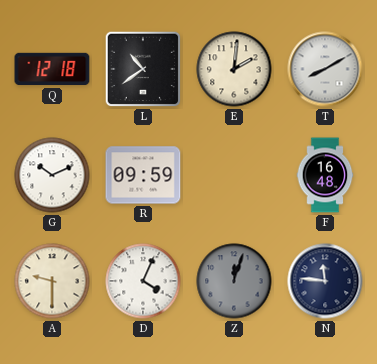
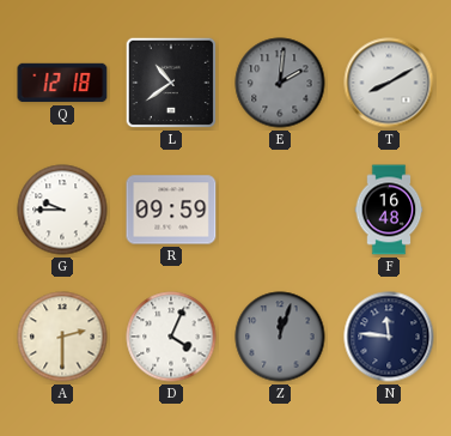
E dial: cream -> grey (280, 83)
G: 10:11 -> 9:45 (62, 210)
A: 9:30 -> 2:30 (62, 337)
